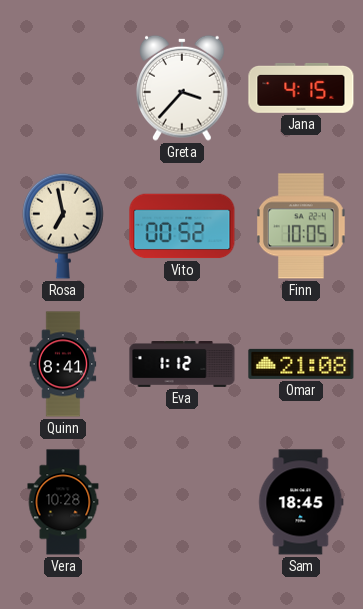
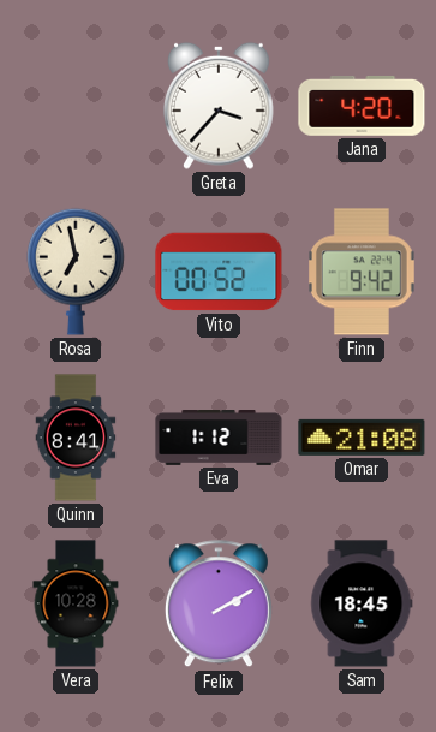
Jana: 4:15 -> 4:20 (362, 106)
Finn: 10:05 -> 9:42 (363, 272)
Felix: none -> 2:10 (219, 605)
